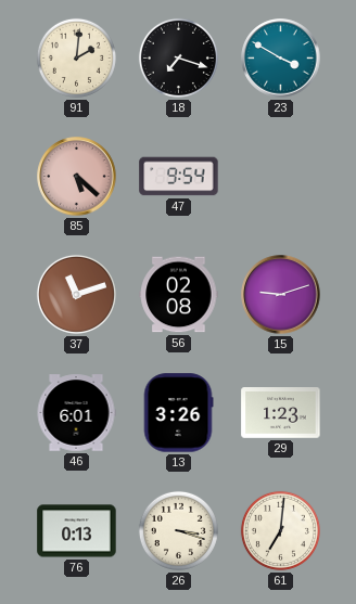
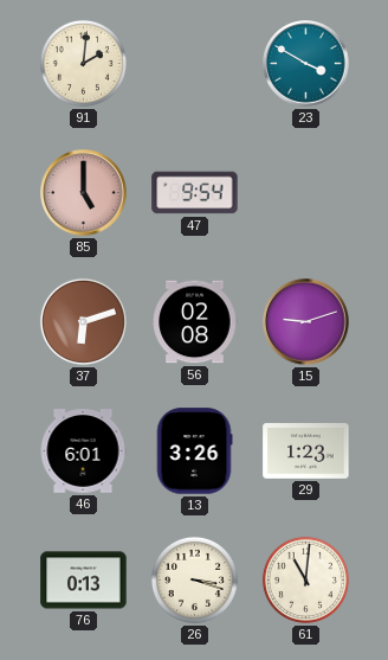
18: 7:18 -> none (178, 57)
85: 5:22 -> 5:00 (84, 193)
37: 11:12 -> 6:12 (83, 321)
61: 7:01 -> 11:01 (305, 579)
